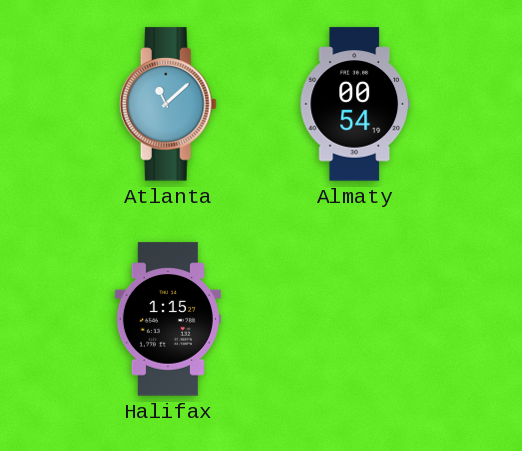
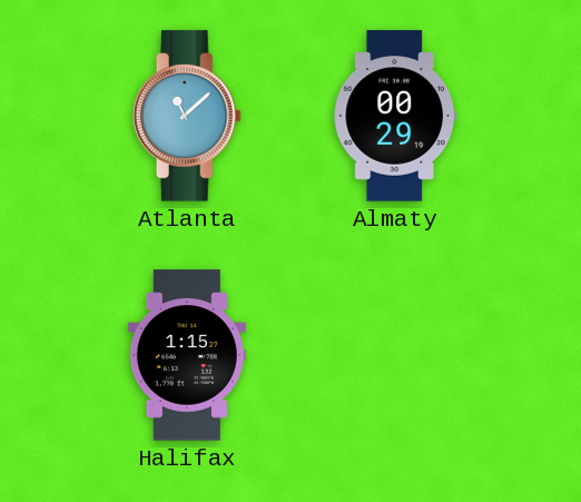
Almaty: 00:54 -> 00:29 (394, 116)
